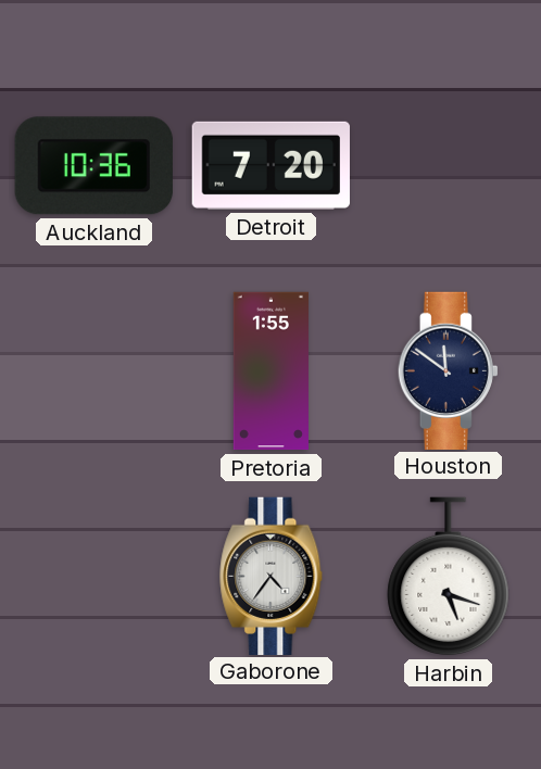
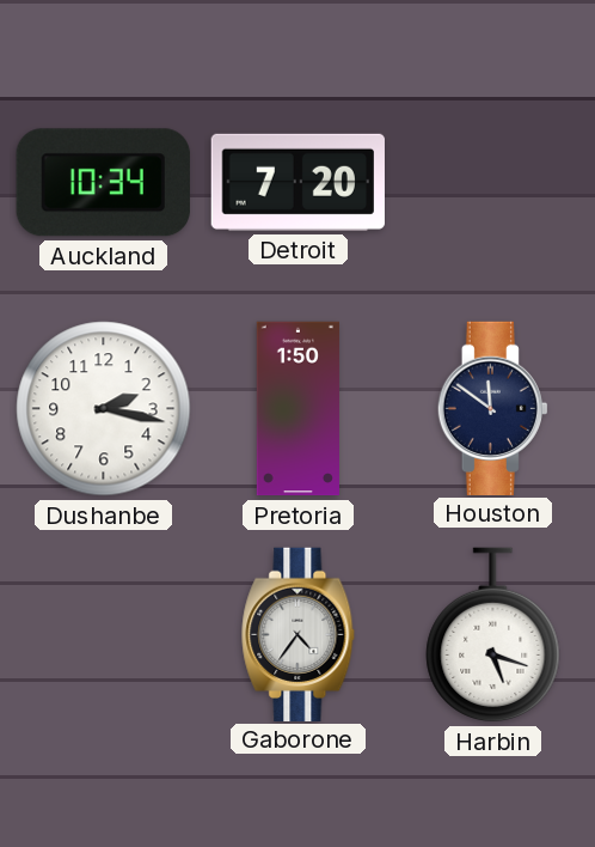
Auckland: 10:36 -> 10:34 (103, 183)
Dushanbe: none -> 2:17 (104, 409)
Pretoria: 1:55 -> 1:50 (297, 409)
